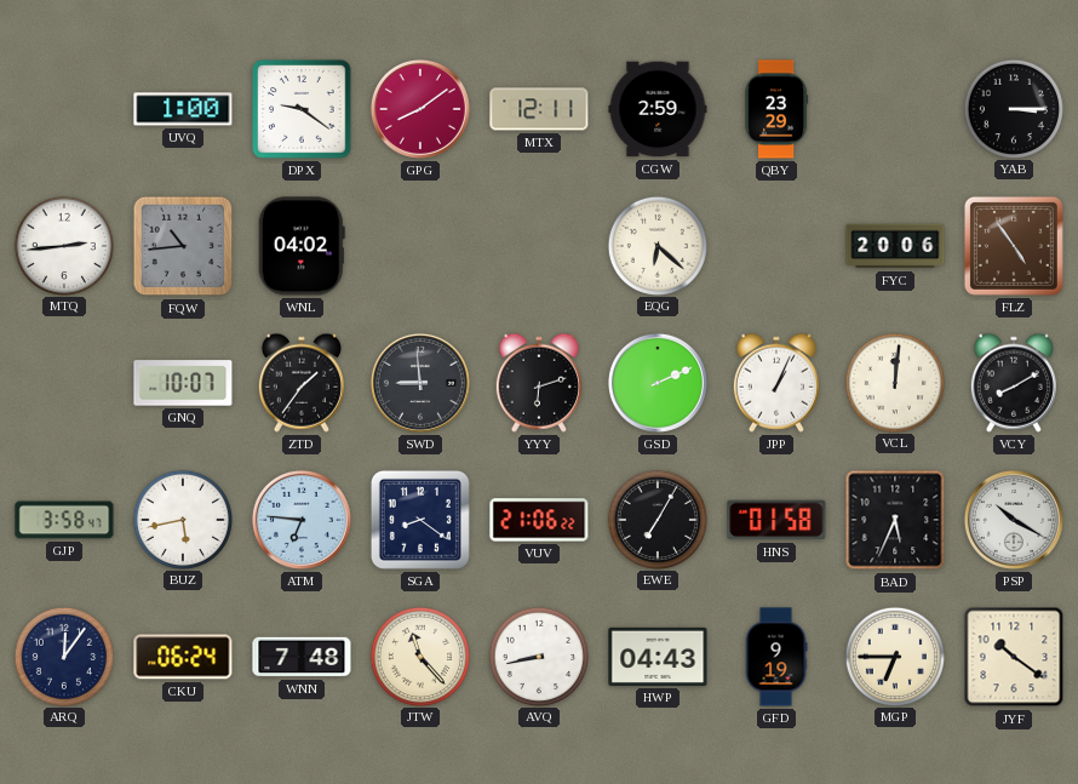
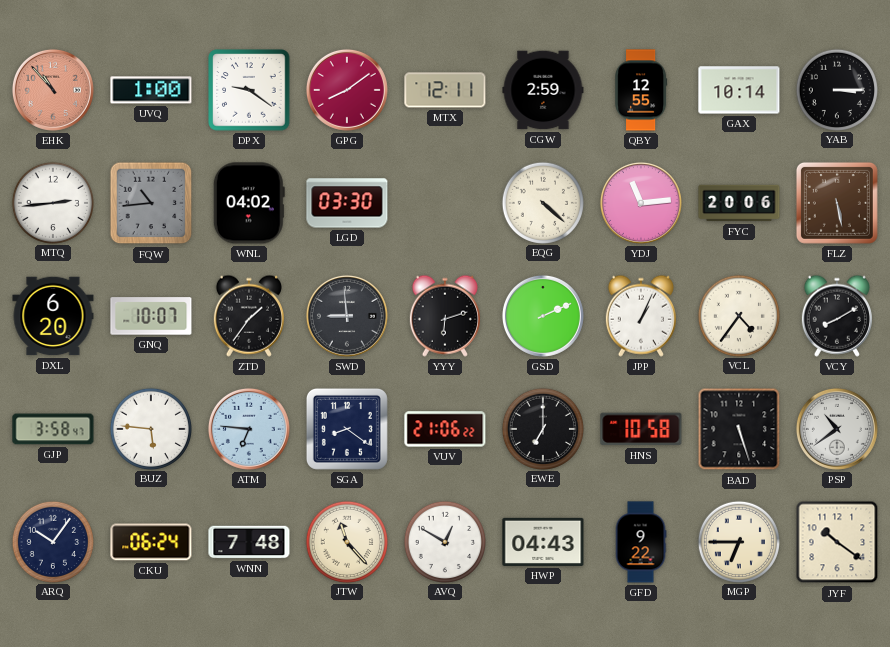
EHK: none -> 10:53 (53, 90)
QBY: 23:29 -> 12:55 (641, 90)
GAX: none -> 10:14 (739, 90)
LGD: none -> 03:30 (347, 203)
EQG: 6:22 -> 4:22 (542, 202)
YDJ: none -> 11:14 (641, 203)
FLZ: 4:54 -> 5:28 (837, 203)
DXL: none -> 6:20 (53, 316)
VCL: 12:01 -> 4:36 (738, 315)
BUZ: 5:43 -> 5:46 (150, 428)
EWE: 7:05 -> 7:00 (542, 428)
HNS: 01:58 -> 10:58 (641, 429)
BAD: 5:34 -> 5:27 (739, 429)
PSP: 10:20 -> 10:39 (837, 429)
ARQ: 12:06 -> 10:06 (52, 541)
AVQ: 8:43 -> 12:50 (444, 541)
GFD: 9:19 -> 9:22 (641, 542)
